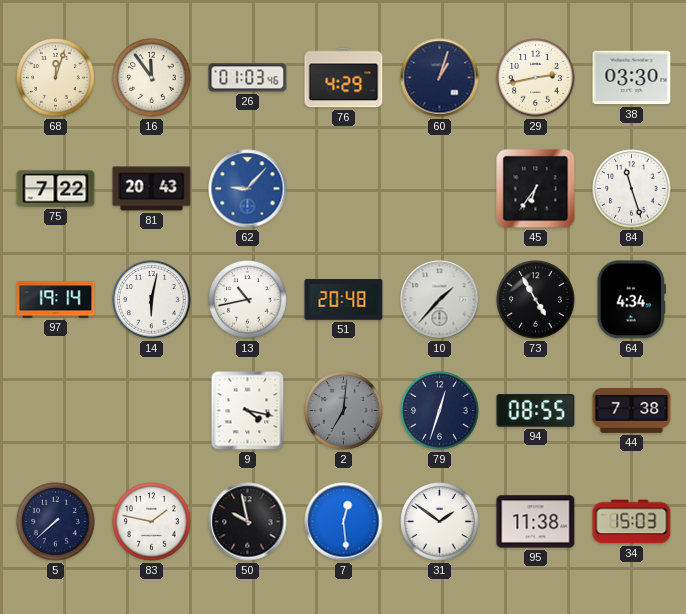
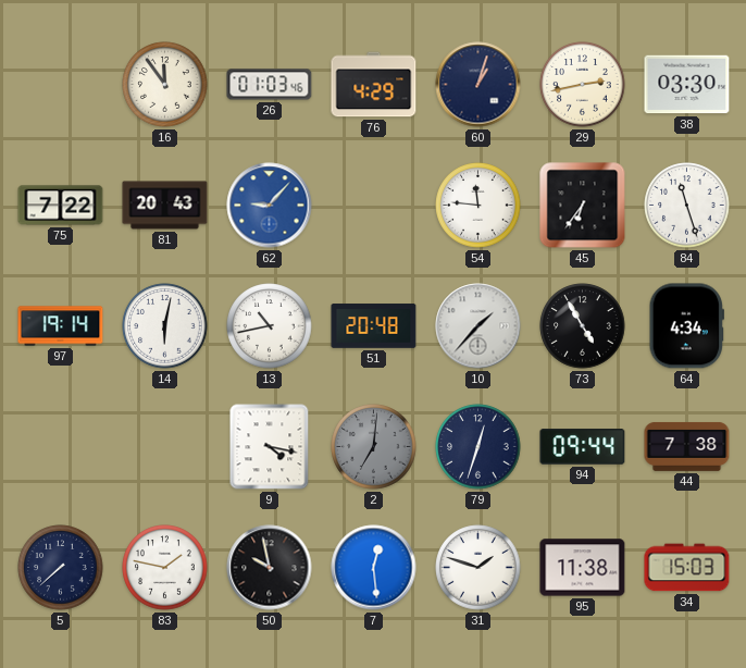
68: 12:03 -> none (56, 78)
54: none -> 11:46 (478, 206)
94: 08:55 -> 09:44 (583, 447)
31: 1:51 -> 1:48 (478, 568)
